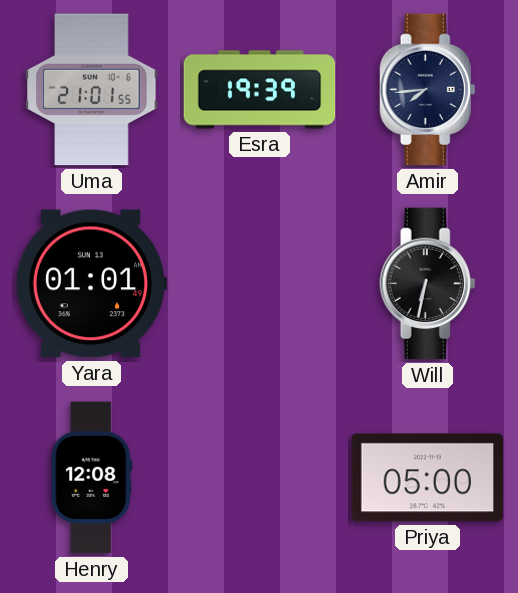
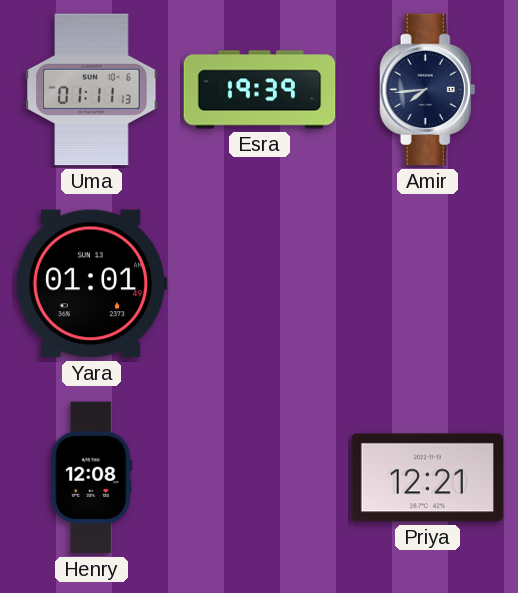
Uma: 21:01 -> 01:11 (92, 90)
Will: 6:32 -> none (428, 284)
Priya: 05:00 -> 12:21 (428, 478)
